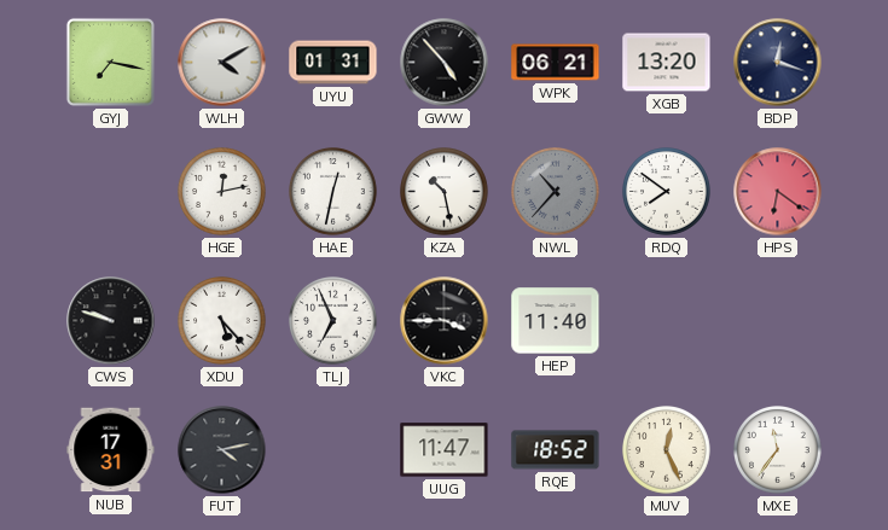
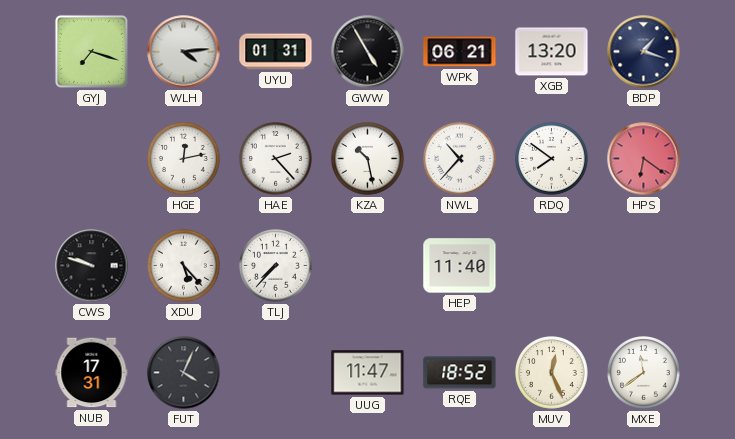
GYJ: 7:17 -> 7:18 (91, 51)
WLH: 4:10 -> 4:14 (184, 52)
GWW: 4:53 -> 4:55 (368, 52)
BDP: 12:18 -> 1:18 (644, 52)
HAE: 12:32 -> 2:23 (276, 159)
NWL dial: grey -> white (460, 159)
TLJ: 6:56 -> 7:37 (276, 266)
VKC: 3:45 -> none (445, 321)
FUT: 4:13 -> 4:04 (184, 373)
MXE: 11:36 -> 11:39 (644, 373)
